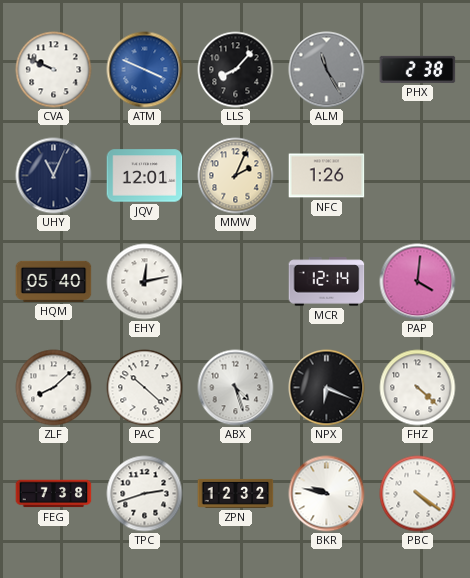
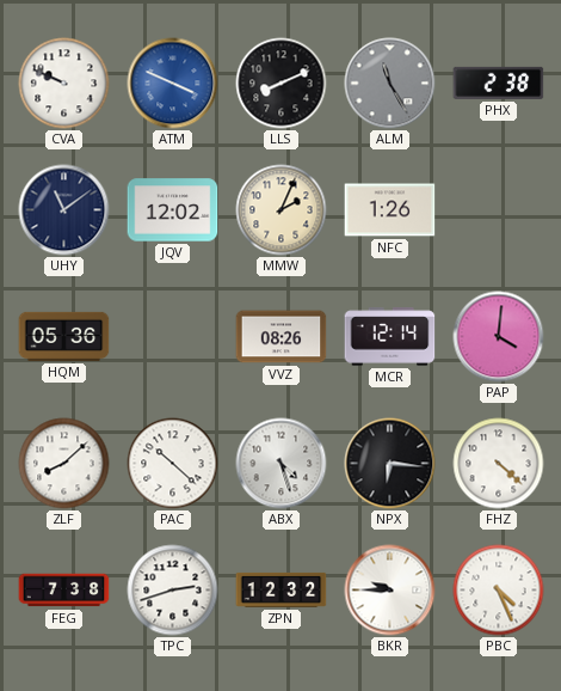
LLS: 8:07 -> 8:11 (282, 84)
UHY: 11:04 -> 11:09 (64, 210)
JQV: 12:01 -> 12:02 (173, 210)
HQM: 05:40 -> 05:36 (64, 336)
EHY: 12:13 -> none (145, 282)
VVZ: none -> 08:26 (282, 337)
NPX: 6:19 -> 6:16 (390, 464)
BKR: 9:47 -> 9:45 (390, 591)
PBC: 4:21 -> 4:26 (499, 591)
